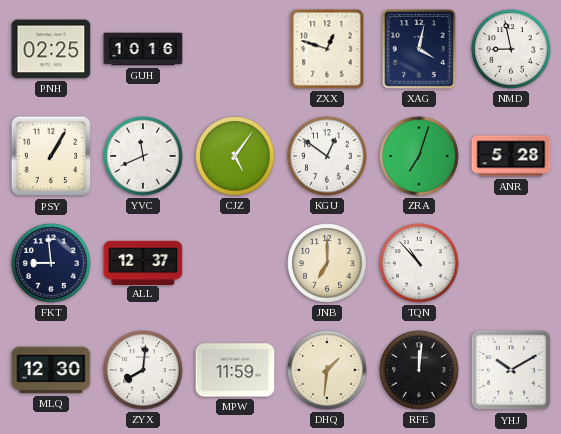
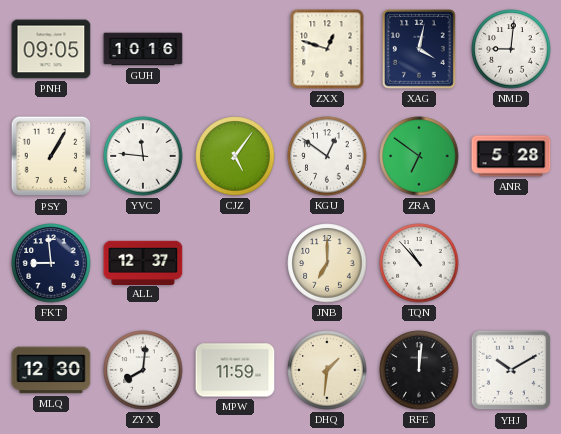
PNH: 02:25 -> 09:05 (51, 49)
NMD: 8:58 -> 9:01 (511, 49)
YVC: 11:41 -> 11:46 (143, 156)
ZRA: 7:03 -> 6:51 (419, 156)
